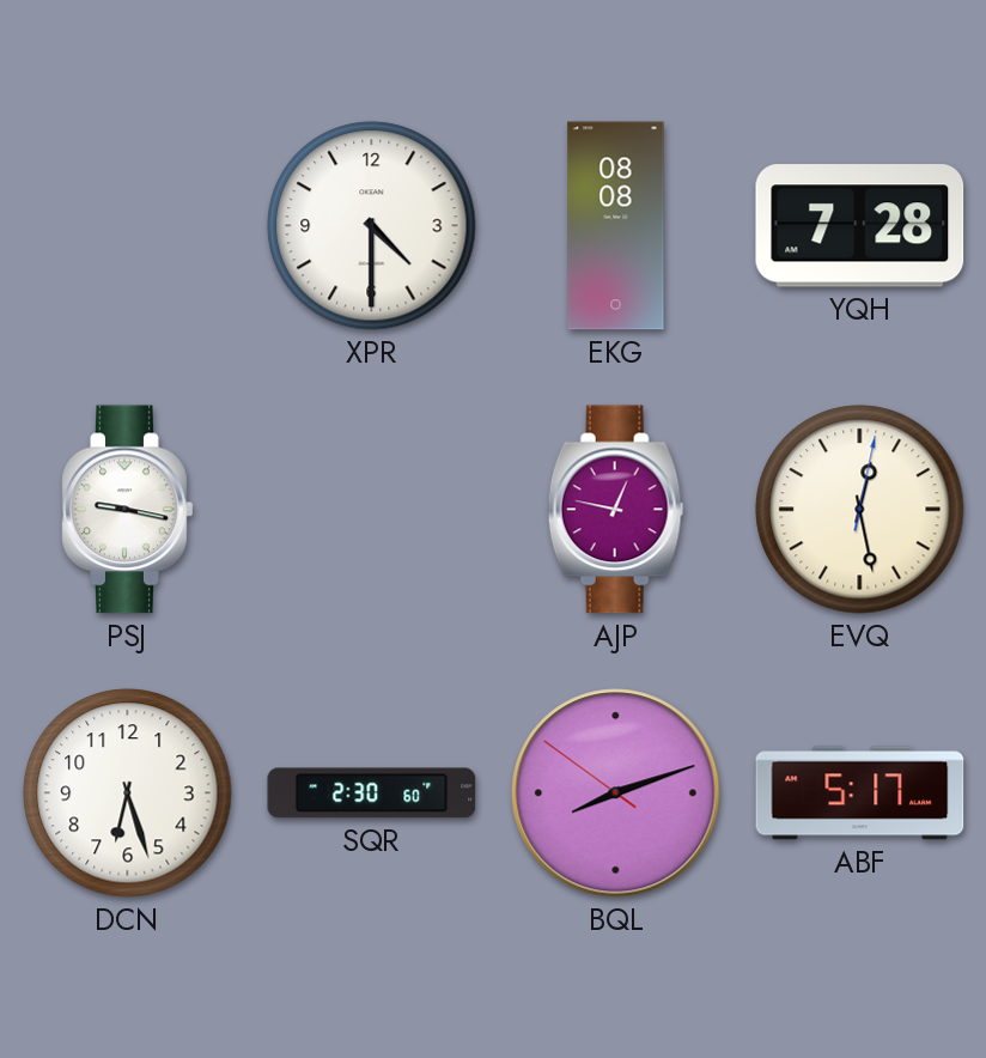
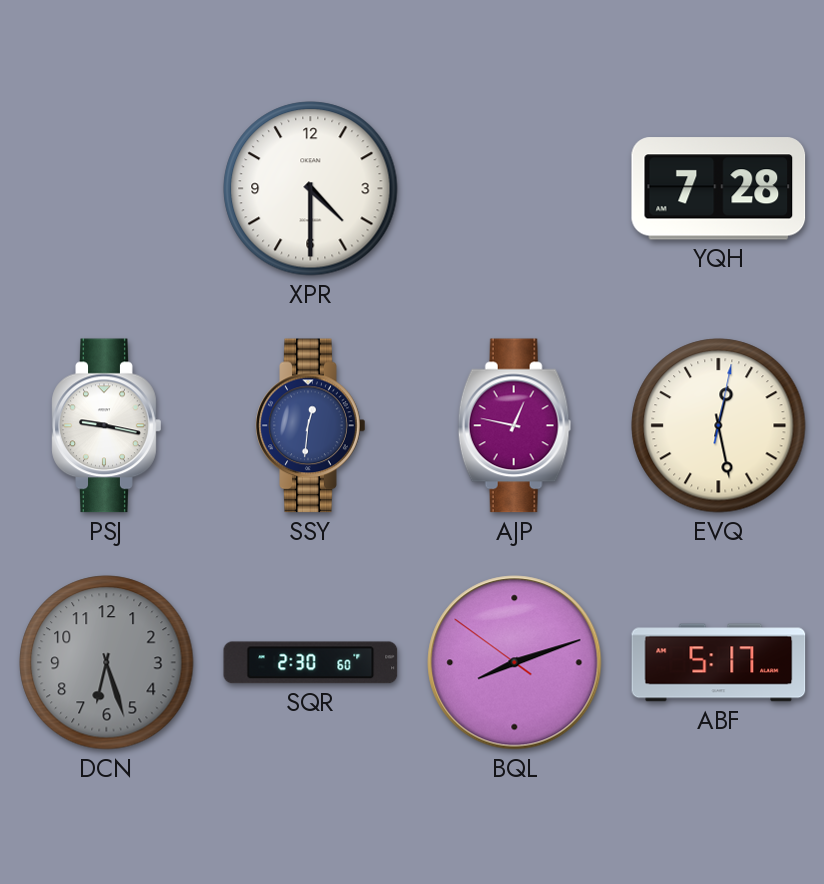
EKG: 08:08 -> none (616, 226)
SSY: none -> 12:31 (311, 426)
DCN dial: white -> grey (107, 663)
